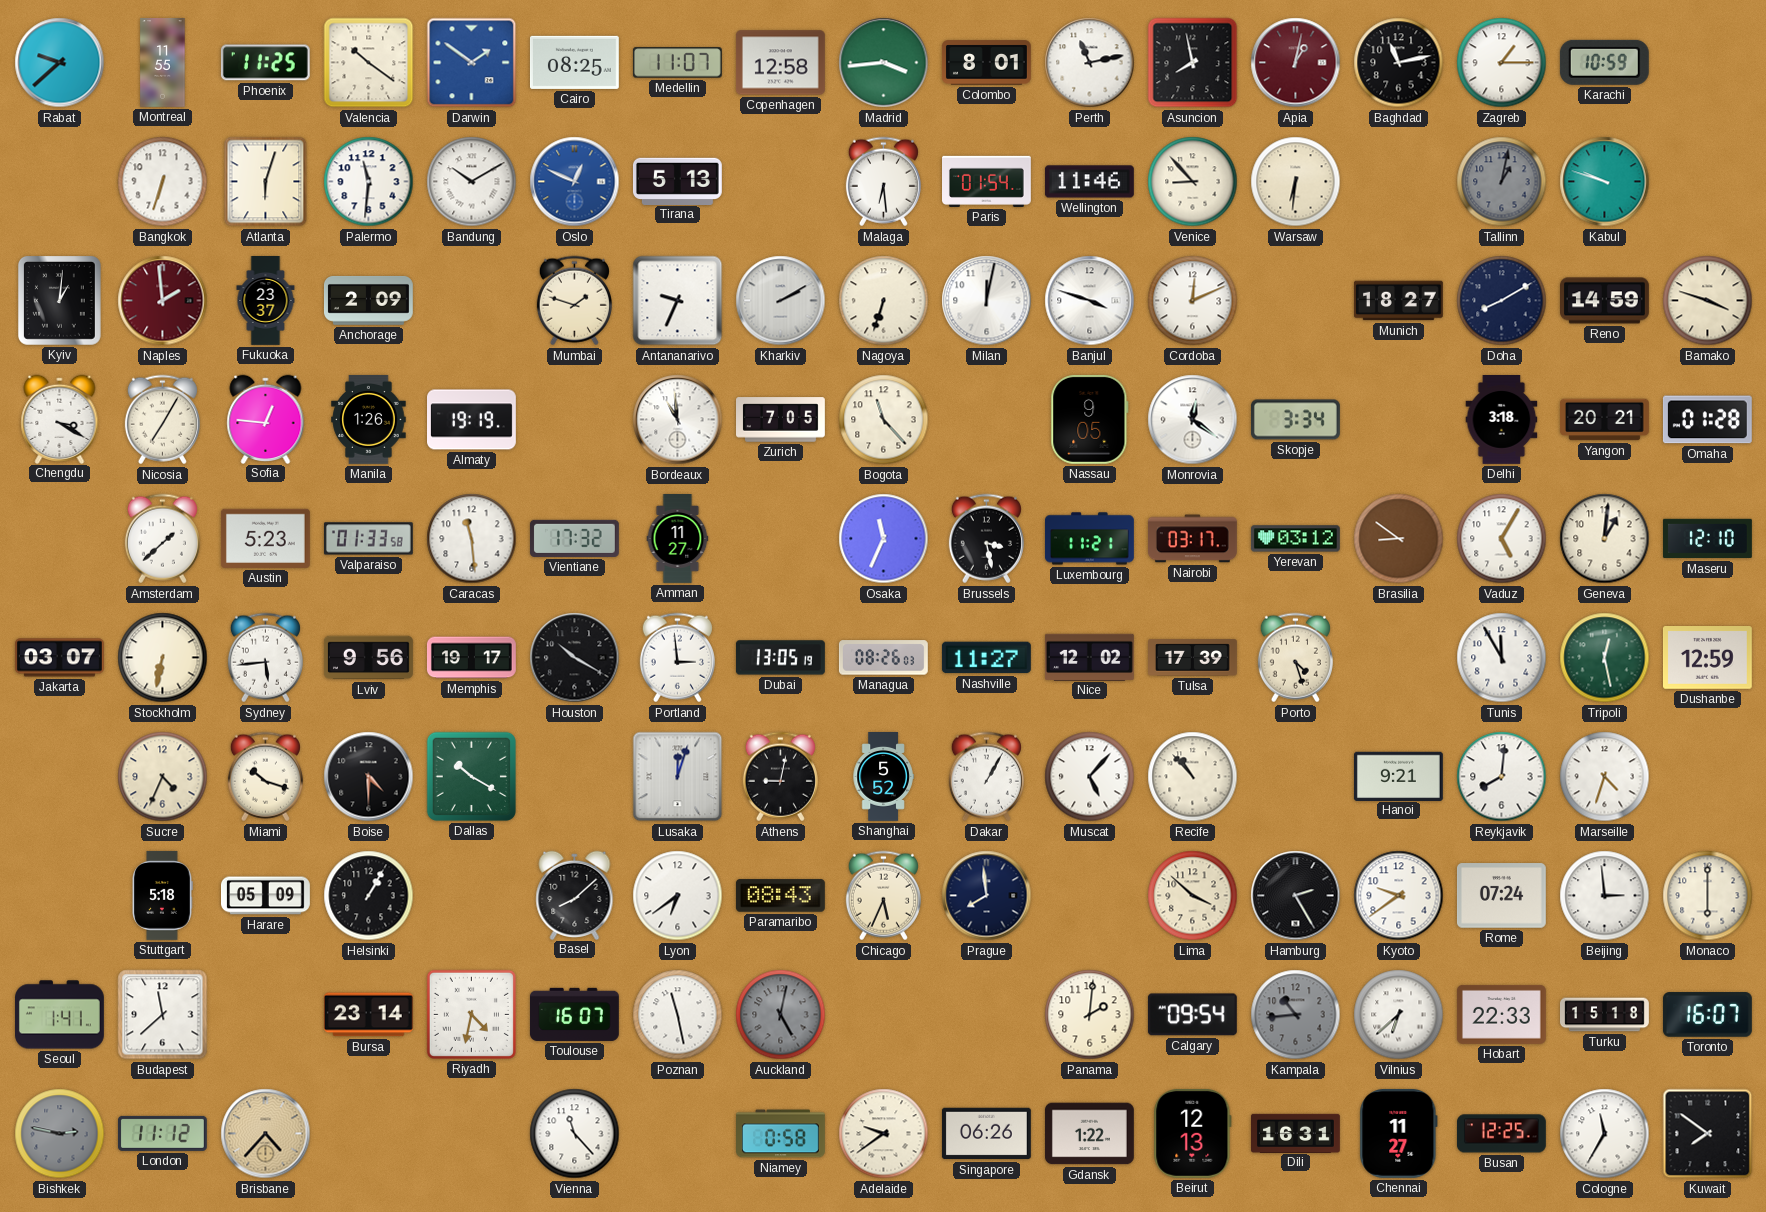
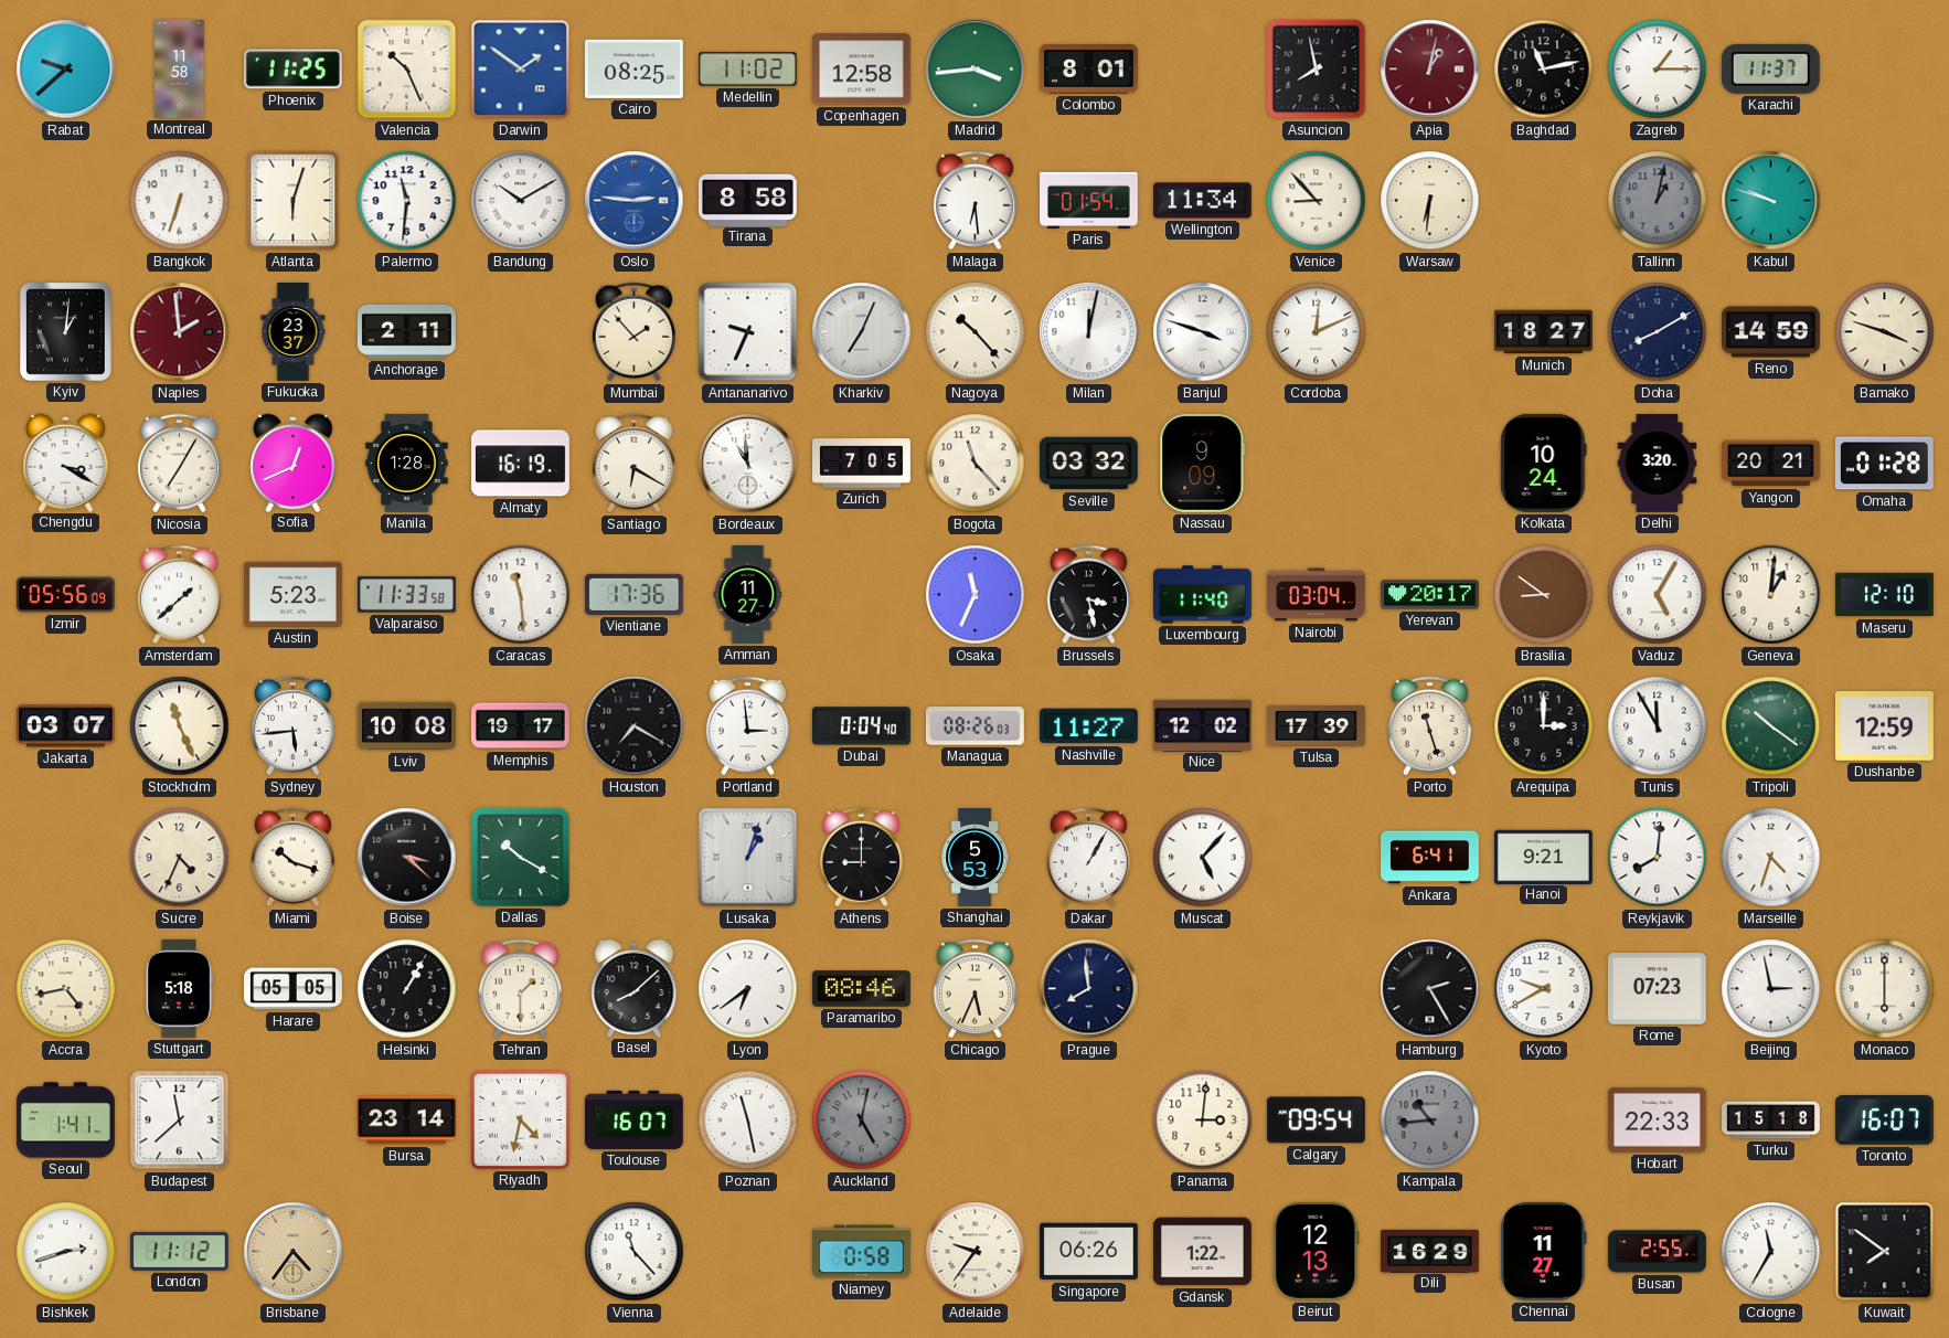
Montreal: 11:55 -> 11:58 (180, 70)
Valencia: 10:21 -> 10:26 (407, 70)
Medellin: 11:07 -> 11:02 (747, 70)
Perth: 11:13 -> none (1090, 63)
Karachi: 10:59 -> 11:37 (1770, 68)
Oslo: 12:49 -> 2:46 (635, 201)
Tirana: 5:13 -> 8:58 (747, 200)
Wellington: 11:46 -> 11:34 (1202, 201)
Anchorage: 2:09 -> 2:11 (406, 331)
Mumbai: 1:48 -> 1:53 (633, 332)
Kharkiv: 2:10 -> 7:04 (862, 332)
Nagoya: 6:33 -> 10:23 (976, 332)
Sofia: 12:46 -> 12:41 (294, 463)
Manila: 1:26 -> 1:28 (407, 464)
Almaty: 19:19 -> 16:19 (521, 464)
Santiago: none -> 6:20 (633, 464)
Seville: none -> 03:32 (1088, 464)
Nassau: 9:05 -> 9:09 (1203, 463)
Monrovia: 12:21 -> none (1193, 420)
Skopje: 3:34 -> none (1295, 420)
Kolkata: none -> 10:24 (1544, 463)
Delhi: 3:18 -> 3:20 (1658, 464)
Izmir: none -> 05:56 (66, 595)
Valparaiso: 01:33 -> 11:33 (406, 595)
Vientiane: 17:32 -> 17:36 (633, 594)
Luxembourg: 11:21 -> 11:40 (1203, 595)
Nairobi: 03:17 -> 03:04 (1316, 595)
Yerevan: 03:12 -> 20:17 (1429, 595)
Stockholm: 6:32 -> 11:26 (180, 726)
Lviv: 9:56 -> 10:08 (406, 726)
Houston: 10:20 -> 7:20 (635, 726)
Dubai: 13:05 -> 0:04 (861, 726)
Porto: 4:27 -> 11:27 (1429, 726)
Arequipa: none -> 3:00 (1544, 726)
Tripoli: 12:28 -> 10:21 (1771, 726)
Boise: 4:30 -> 3:22 (407, 858)
Lusaka: 12:03 -> 1:03 (748, 858)
Athens: 9:02 -> 9:00 (861, 858)
Shanghai: 5:52 -> 5:53 (974, 858)
Recife: 10:53 -> none (1193, 777)
Ankara: none -> 6:41 (1430, 858)
Accra: none -> 4:43 (66, 989)
Harare: 05:09 -> 05:05 (294, 989)
Tehran: none -> 1:30 (520, 989)
Paramaribo: 08:43 -> 08:46 (861, 989)
Lima: 3:52 -> none (1193, 896)
Kyoto: 9:39 -> 9:40 (1544, 989)
Rome: 07:24 -> 07:23 (1657, 989)
Beijing: 2:59 -> 2:58 (1771, 989)
Panama: 2:01 -> 3:01 (1203, 1121)
Vilnius: 6:38 -> none (1399, 1015)
Bishkek: 2:47 -> 2:42 (66, 1252)
Bishkek dial: grey -> white (66, 1252)
Brisbane: 4:37 -> 4:36 (294, 1252)
Adelaide: 9:39 -> 9:36 (976, 1252)
Dili: 16:31 -> 16:29 (1430, 1251)
Busan: 12:25 -> 2:55 (1657, 1252)
